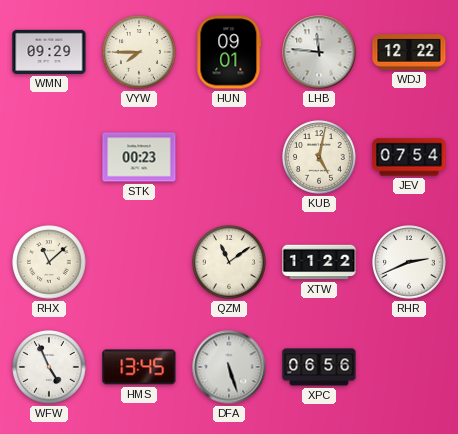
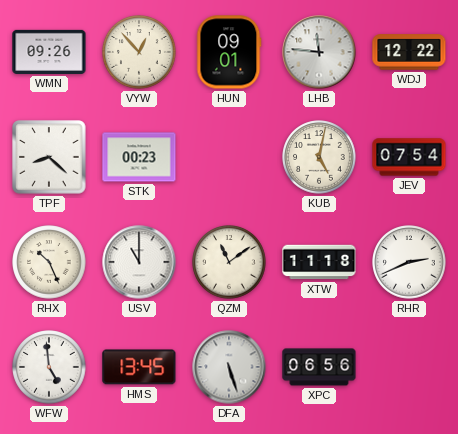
WMN: 09:29 -> 09:26 (49, 52)
VYW: 7:45 -> 12:53 (139, 52)
TPF: none -> 8:22 (49, 157)
RHX: 11:08 -> 10:26 (49, 262)
USV: none -> 11:00 (139, 262)
XTW: 11:22 -> 11:18 (319, 262)
WFW: 4:56 -> 4:59 (49, 367)
